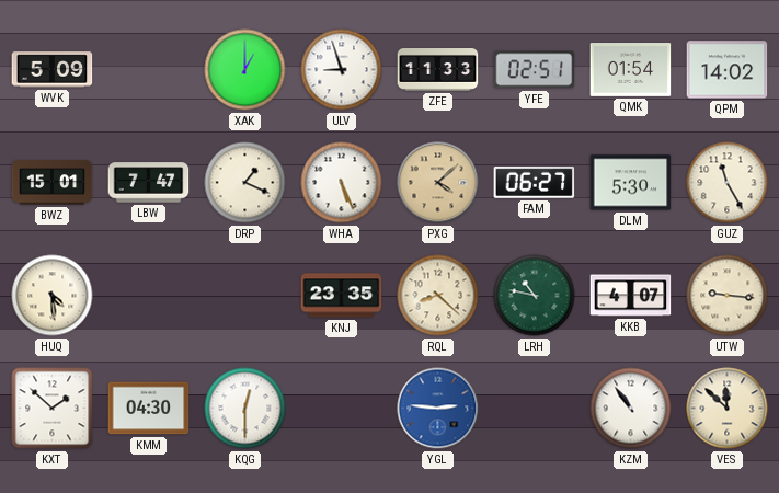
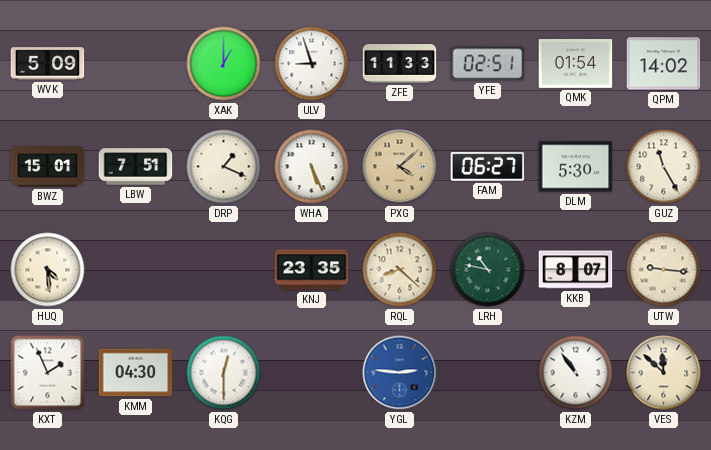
LBW: 7:47 -> 7:51 (136, 167)
KKB: 4:07 -> 8:07 (576, 270)
KXT: 1:52 -> 1:56 (48, 373)
